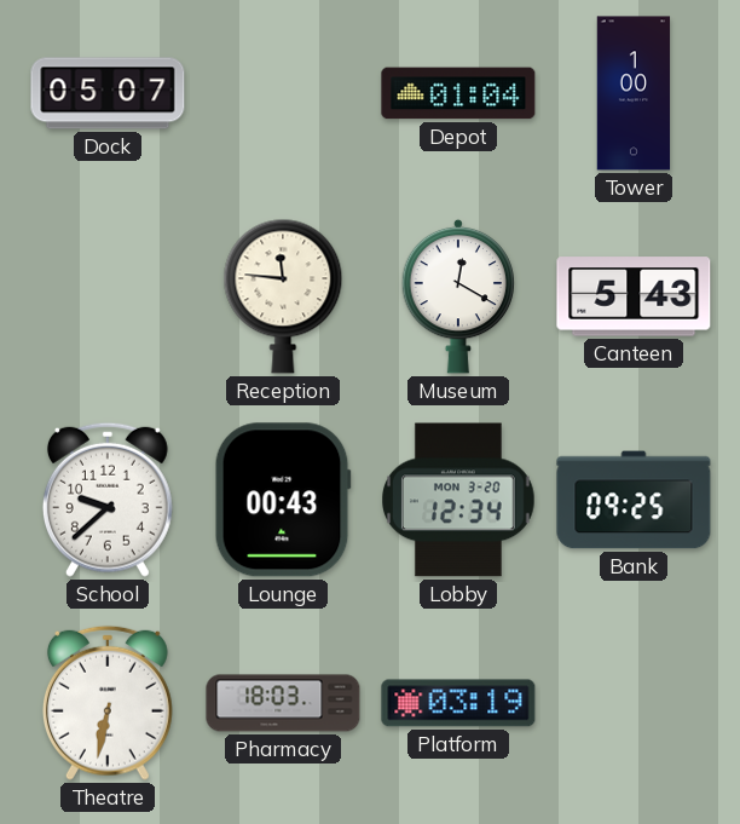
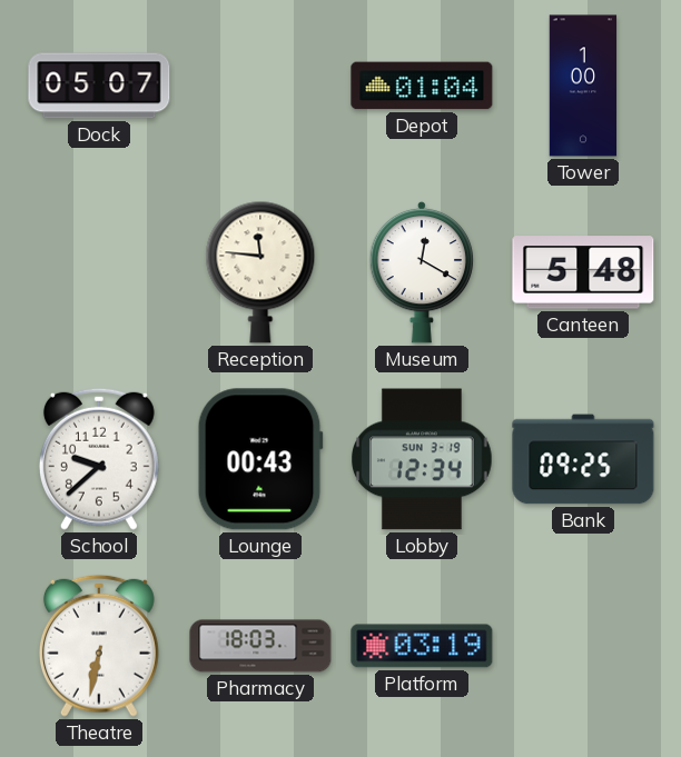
Canteen: 5:43 -> 5:48 (583, 272)
Lobby date: MON 3-20 -> SUN 3-19 (423, 459)
